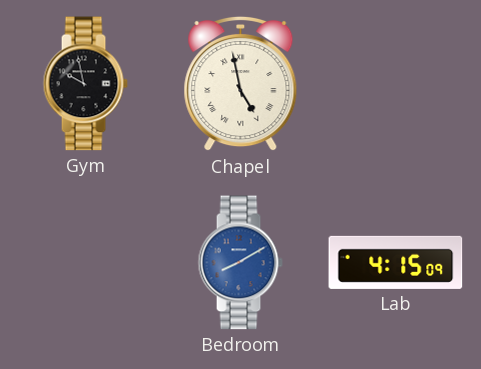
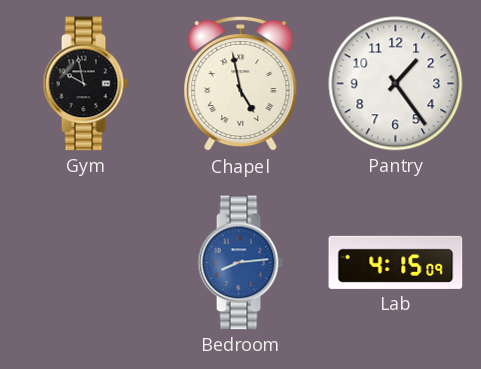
Pantry: none -> 1:24 (396, 84)
Bedroom: 8:10 -> 8:14 (240, 263)
